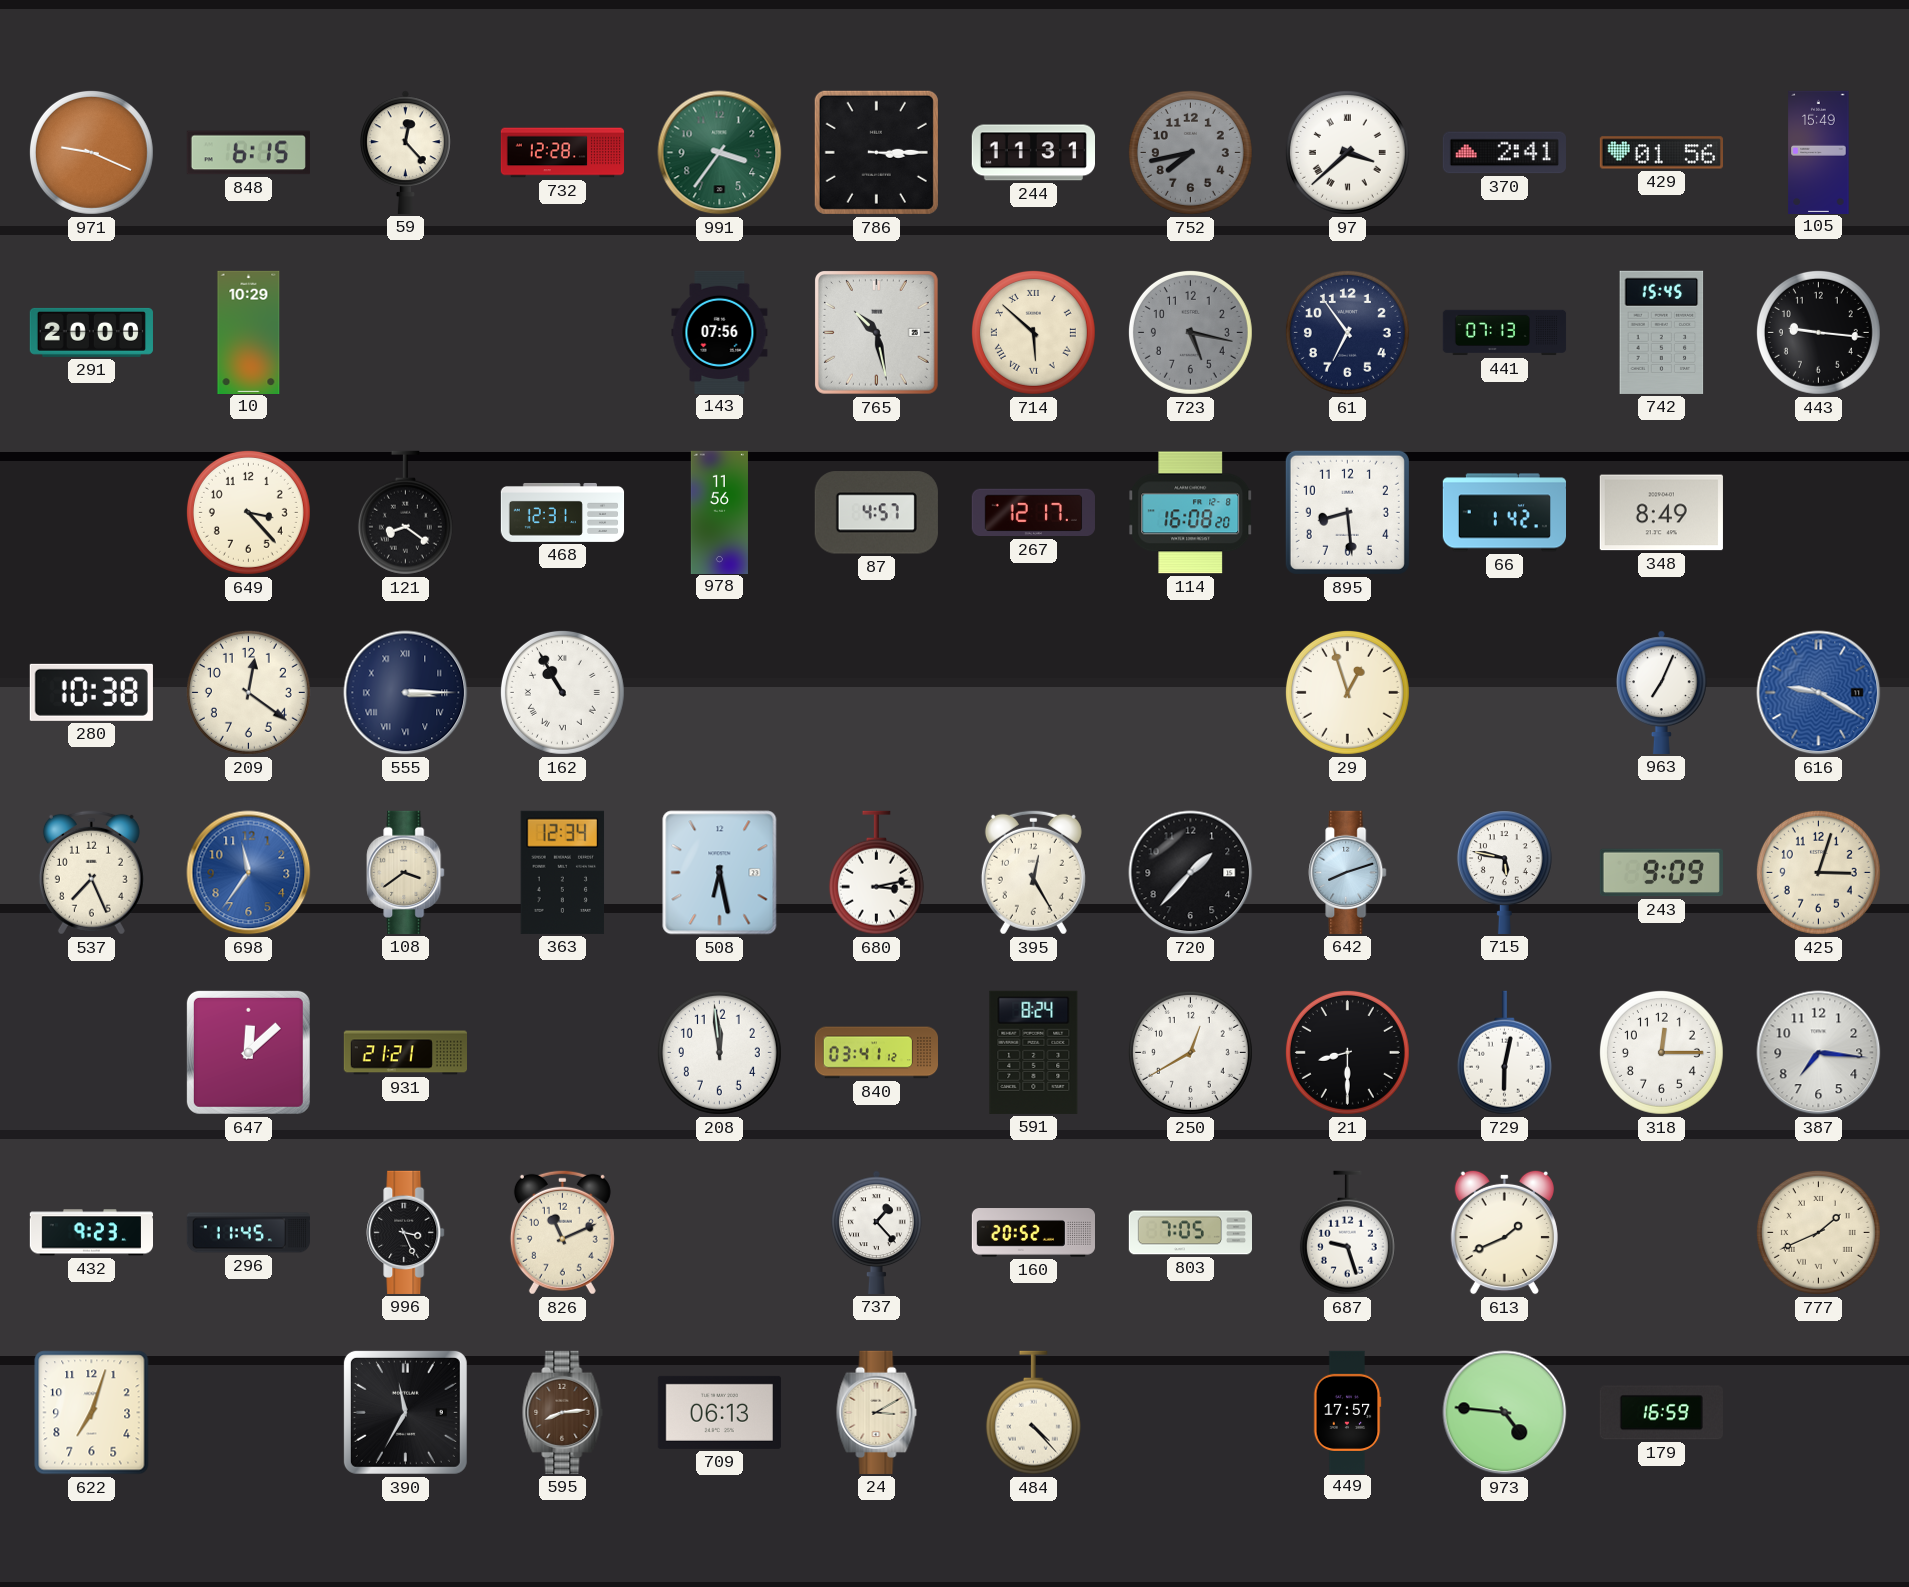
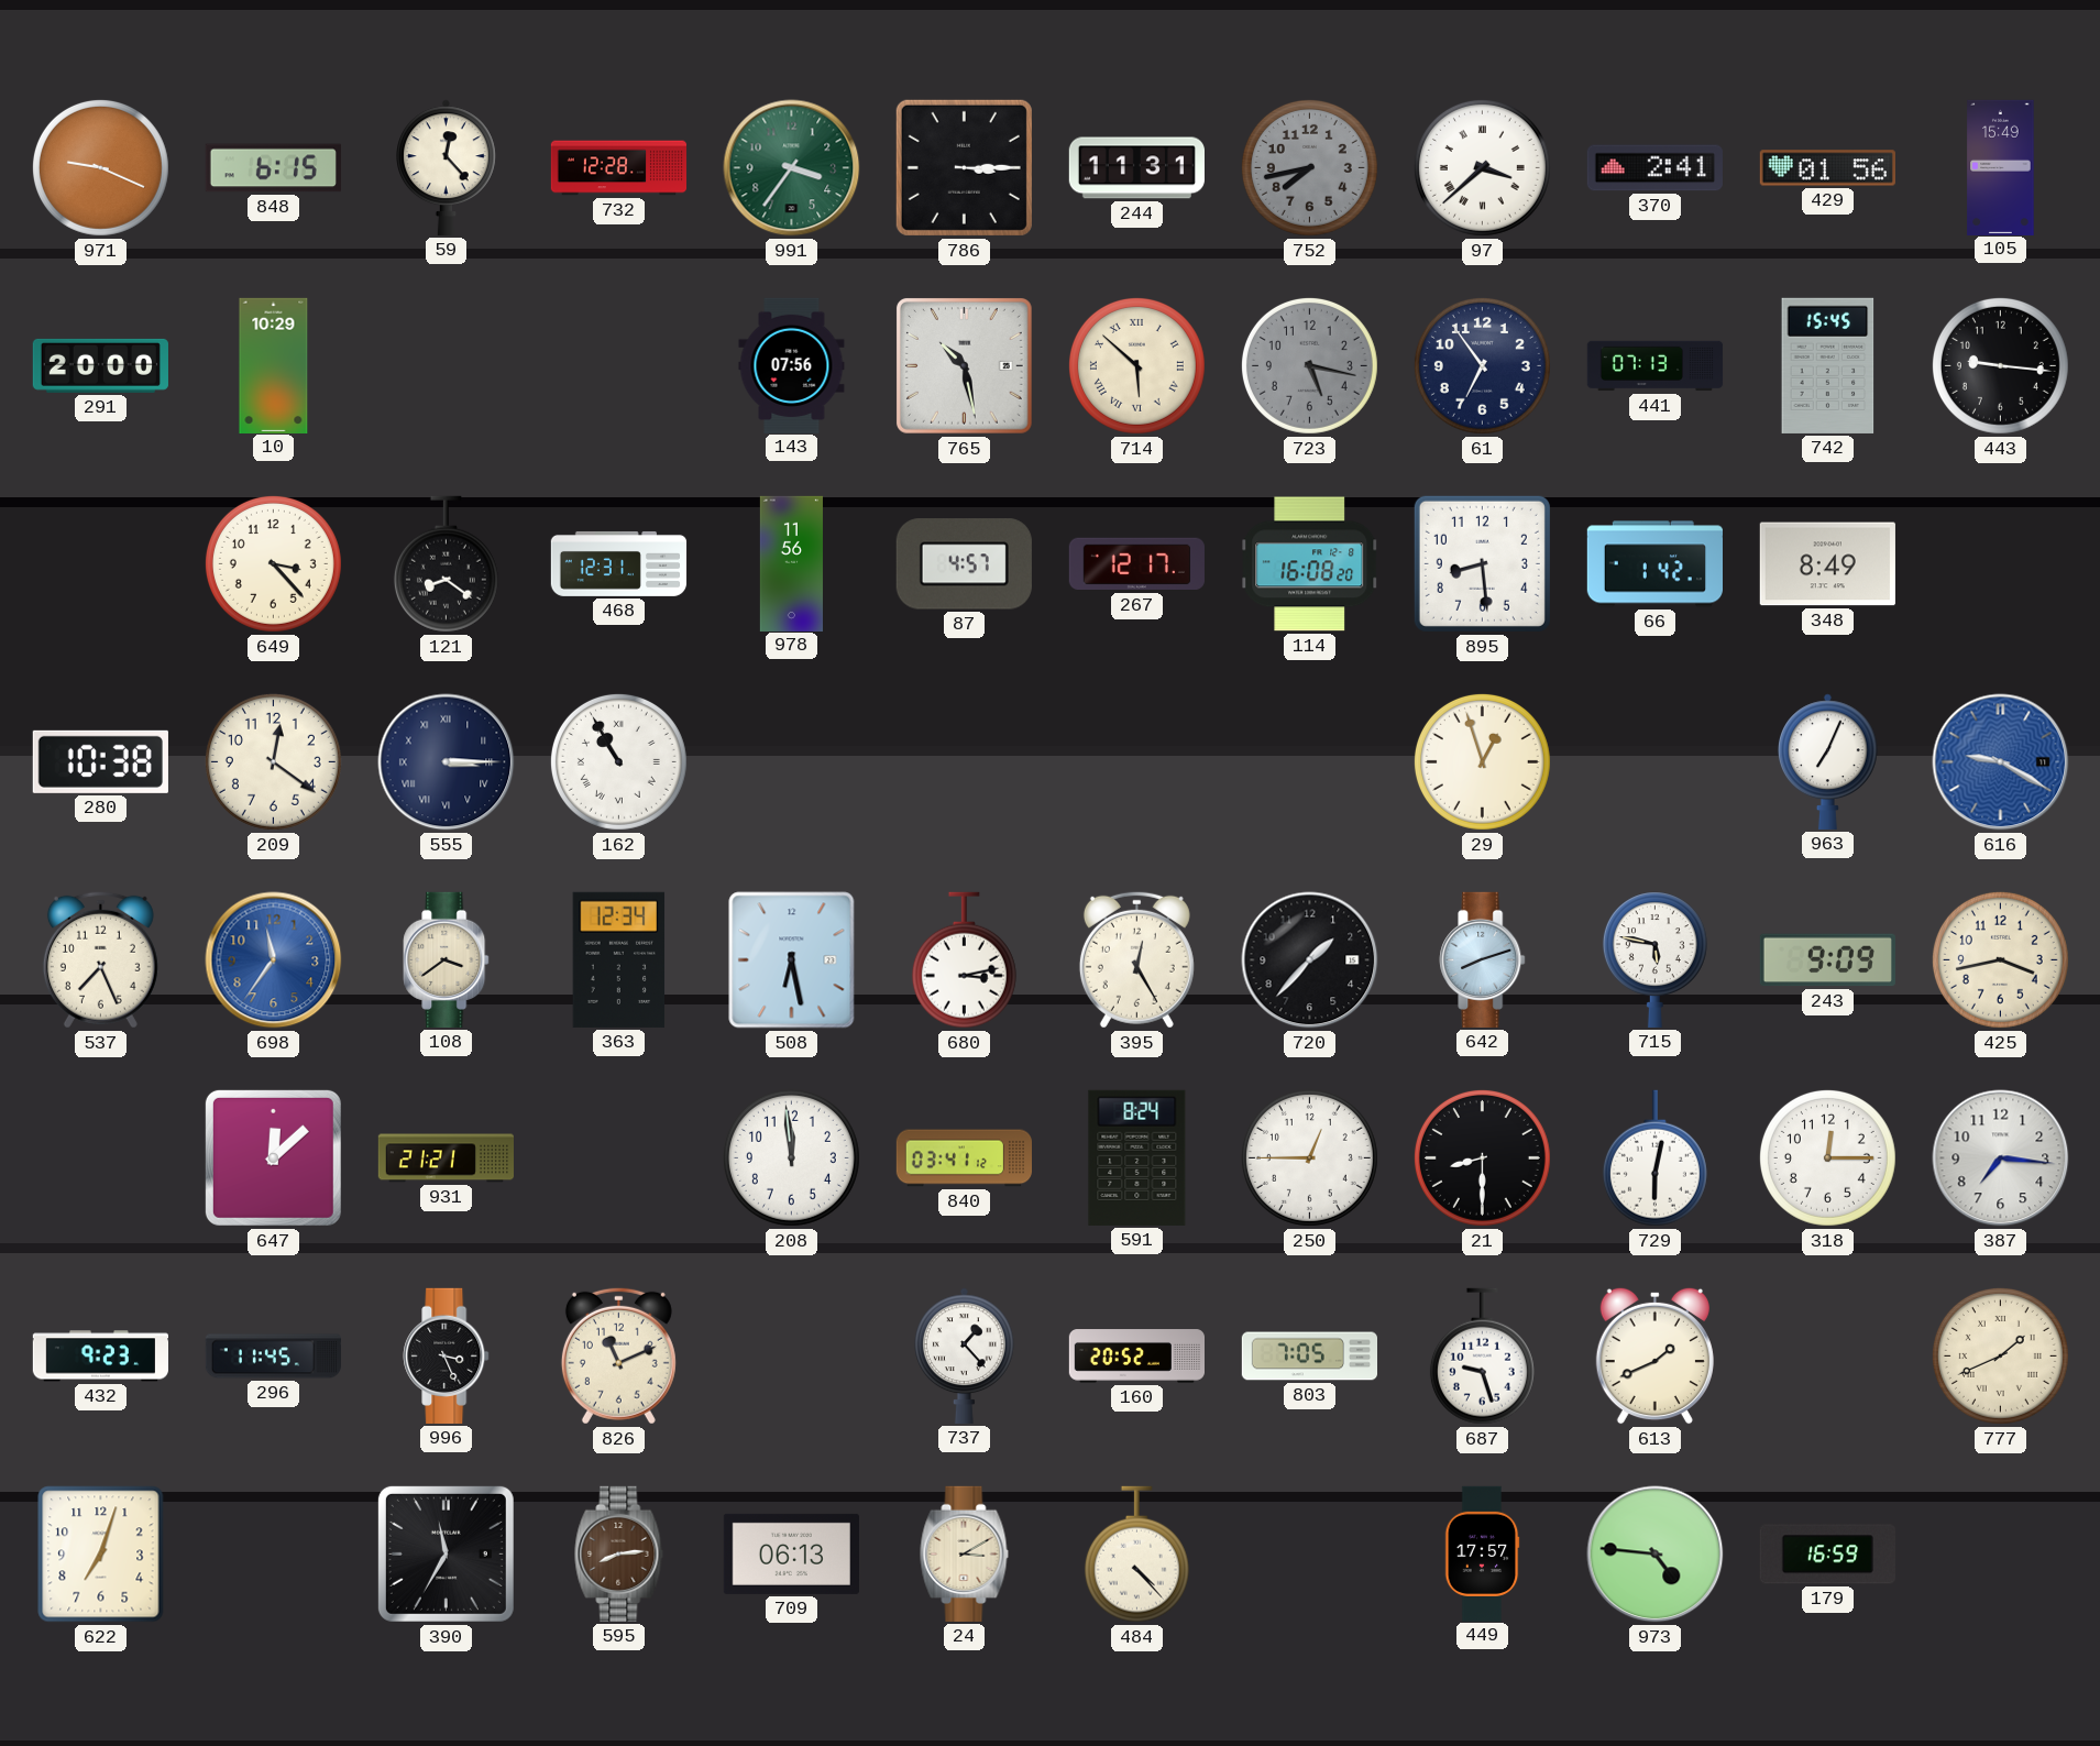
425: 3:03 -> 3:43 (2000, 959)
250: 12:40 -> 12:45 (1309, 1157)
